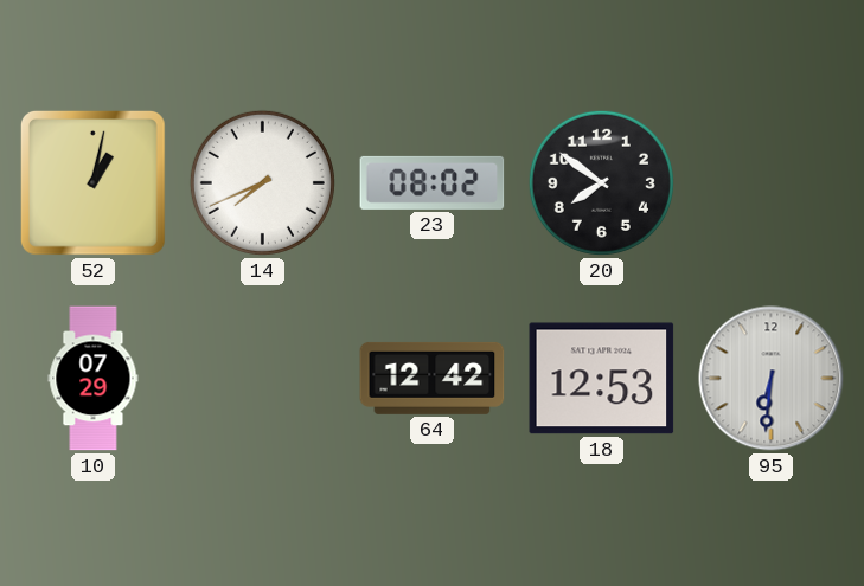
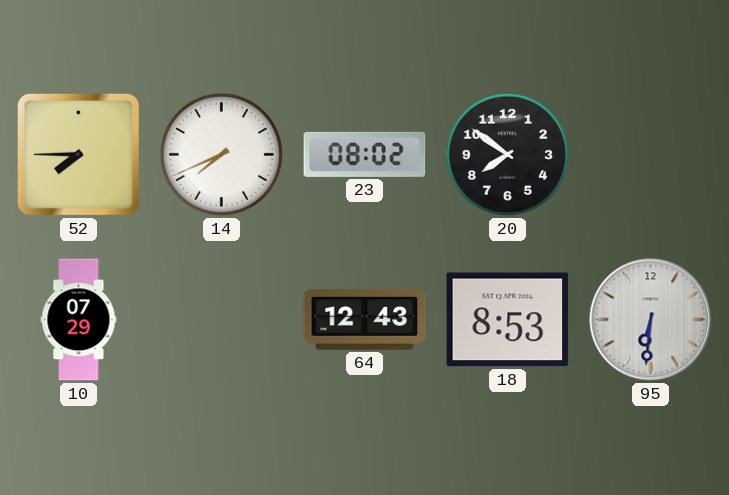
52: 1:02 -> 7:45 (78, 154)
64: 12:42 -> 12:43 (365, 319)
18: 12:53 -> 8:53 (508, 320)
